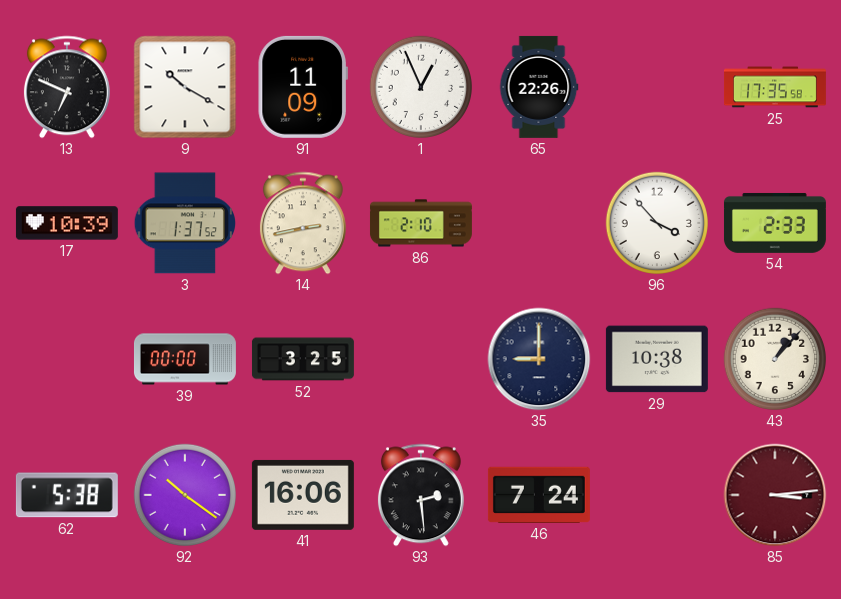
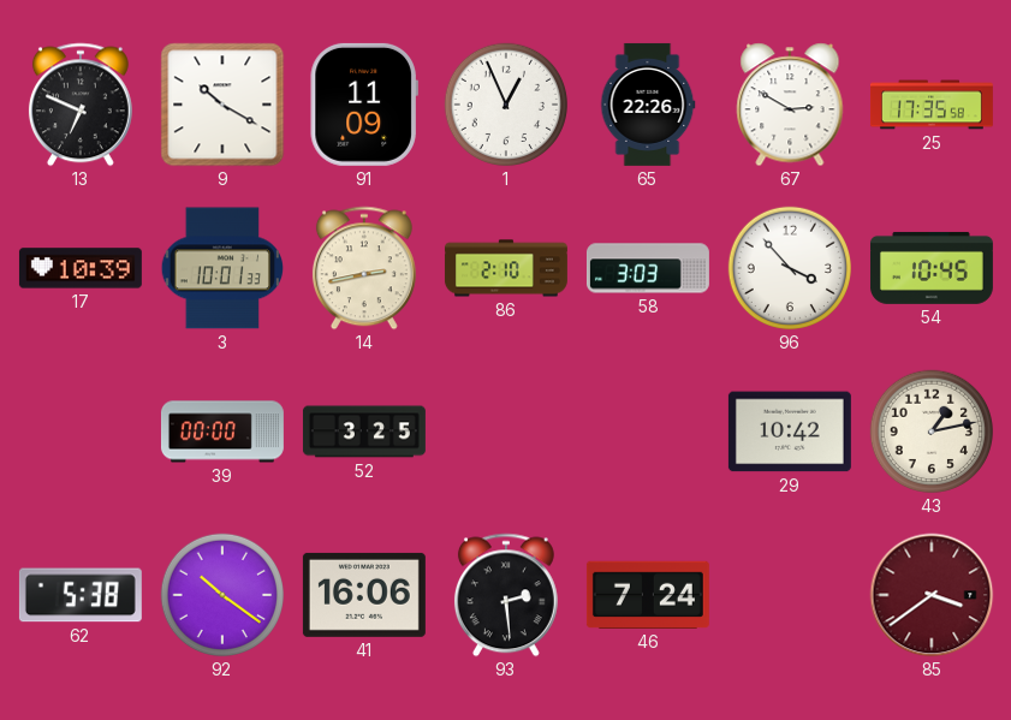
67: none -> 2:50 (790, 105)
3: 1:37 -> 10:01 (221, 268)
58: none -> 3:03 (648, 268)
54: 2:33 -> 10:45 (932, 268)
35: 9:00 -> none (539, 359)
29: 10:38 -> 10:42 (790, 432)
43: 1:07 -> 1:13 (932, 432)
85: 3:14 -> 3:39 (932, 595)
